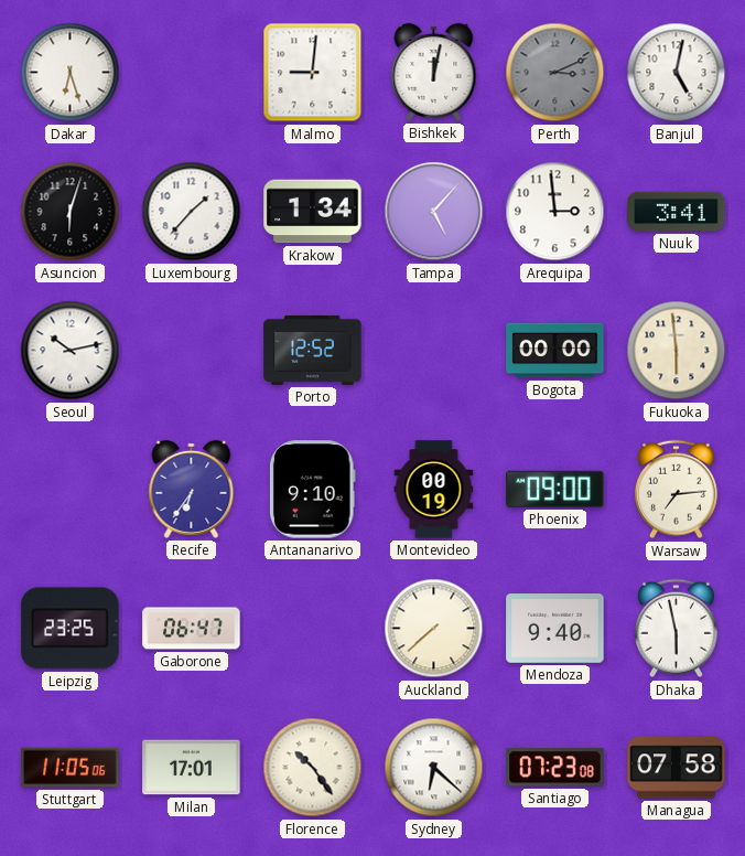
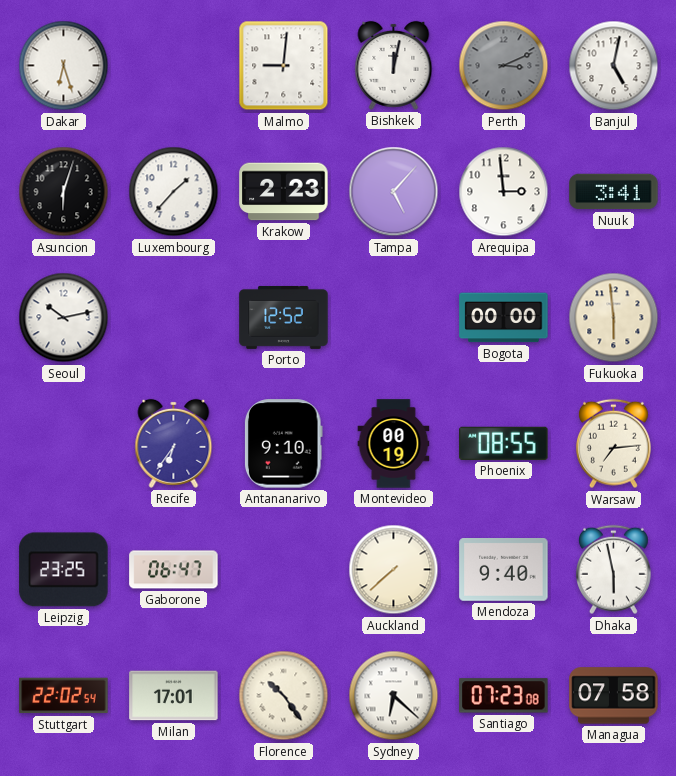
Krakow: 1:34 -> 2:23 (284, 192)
Phoenix: 09:00 -> 08:55 (504, 443)
Stuttgart: 11:05 -> 22:02 (64, 696)
